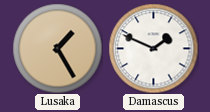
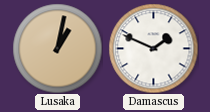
Lusaka: 1:25 -> 1:02 (57, 48)
